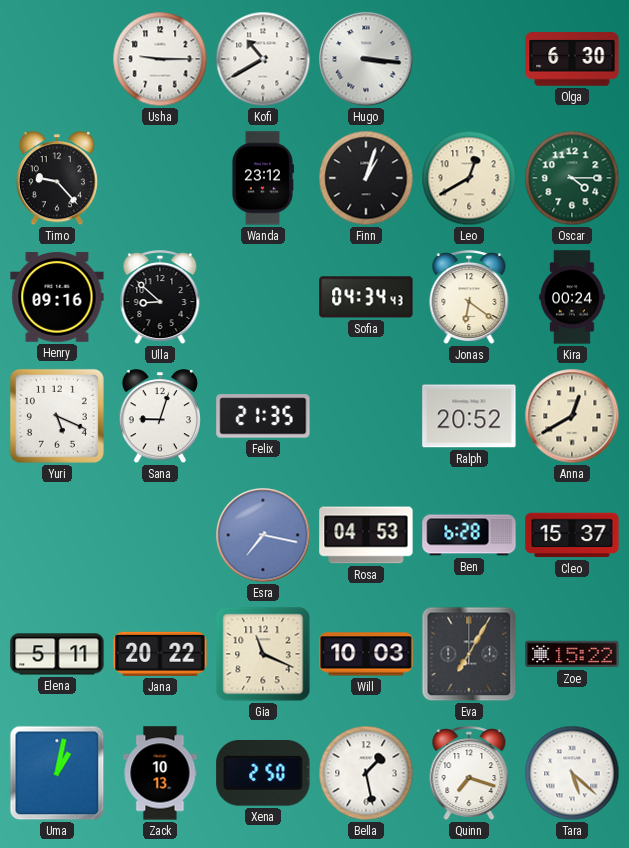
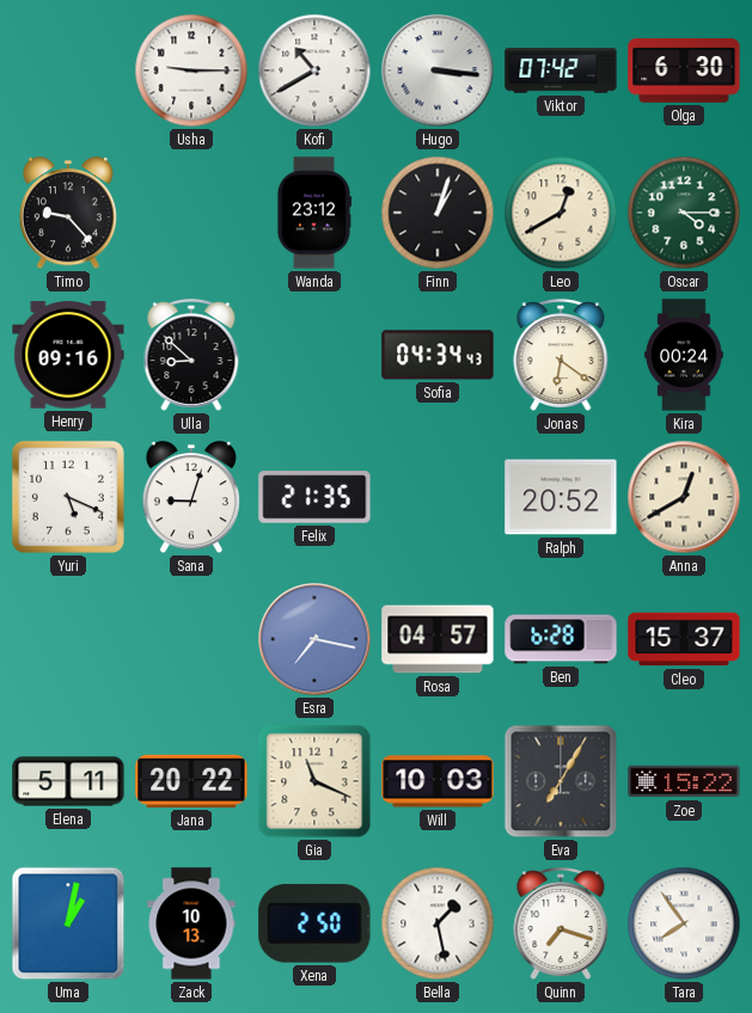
Viktor: none -> 07:42 (561, 70)
Rosa: 04:53 -> 04:57 (438, 639)
Tara: 5:22 -> 7:54 (684, 923)
